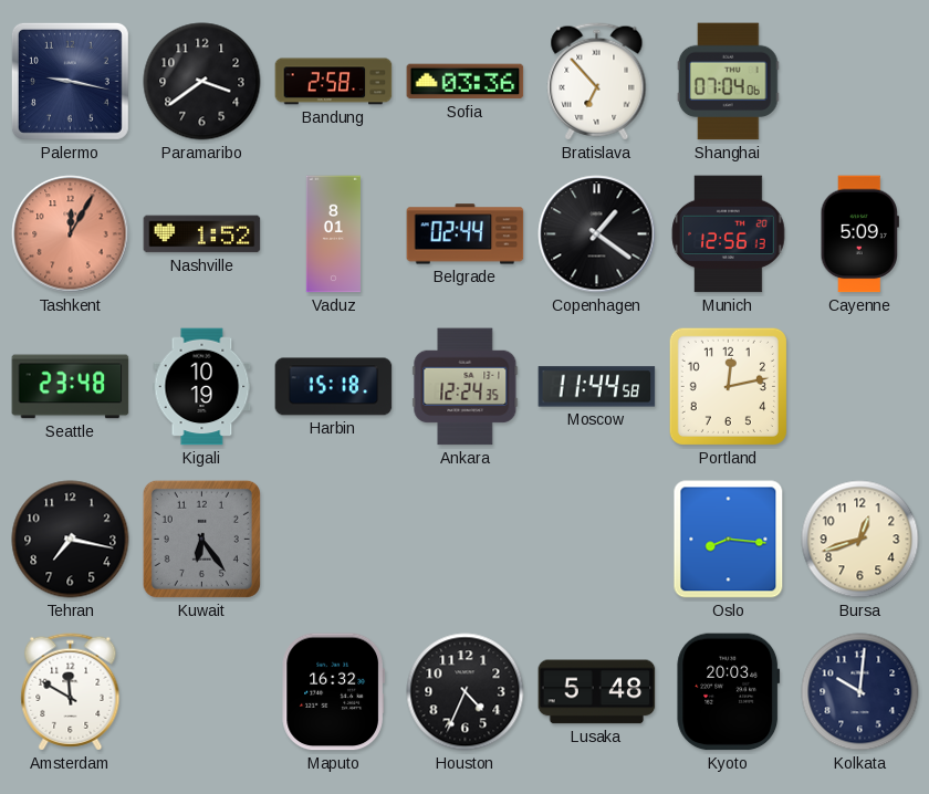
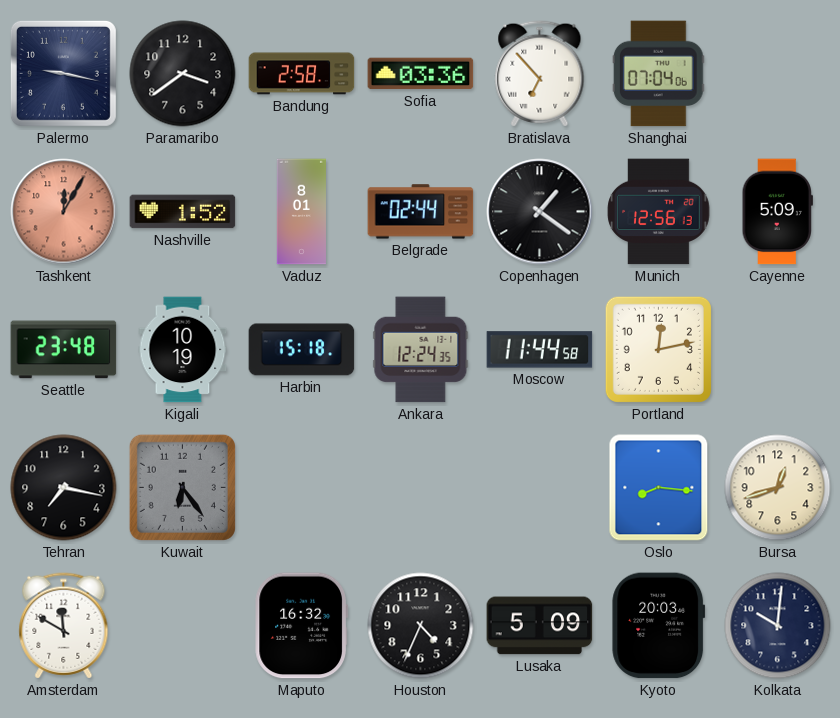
Lusaka: 5:48 -> 5:09 (540, 626)
